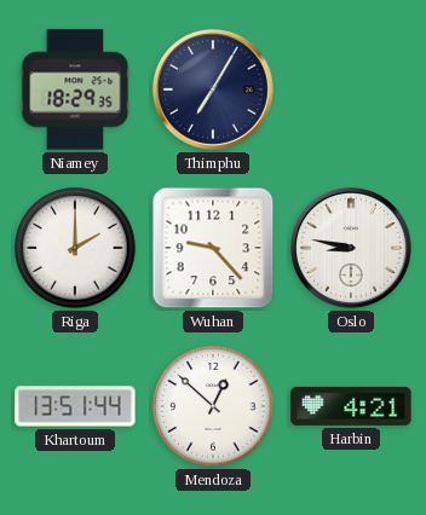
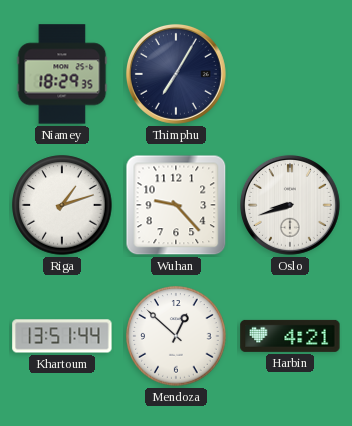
Riga: 2:00 -> 1:12 (62, 205)
Oslo: 8:47 -> 8:42 (290, 205)
